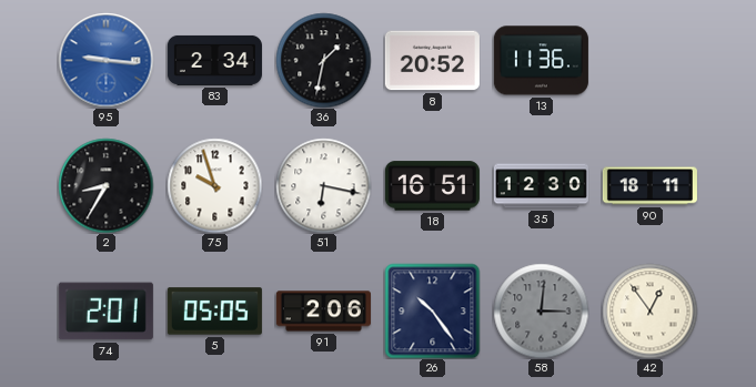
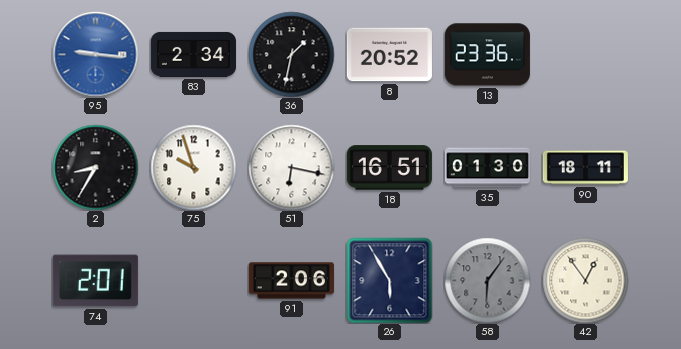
13: 11:36 -> 23:36 (487, 55)
35: 12:30 -> 01:30 (487, 168)
5: 05:05 -> none (214, 312)
26: 10:24 -> 5:55 (389, 280)
58: 3:01 -> 6:06 (487, 280)
